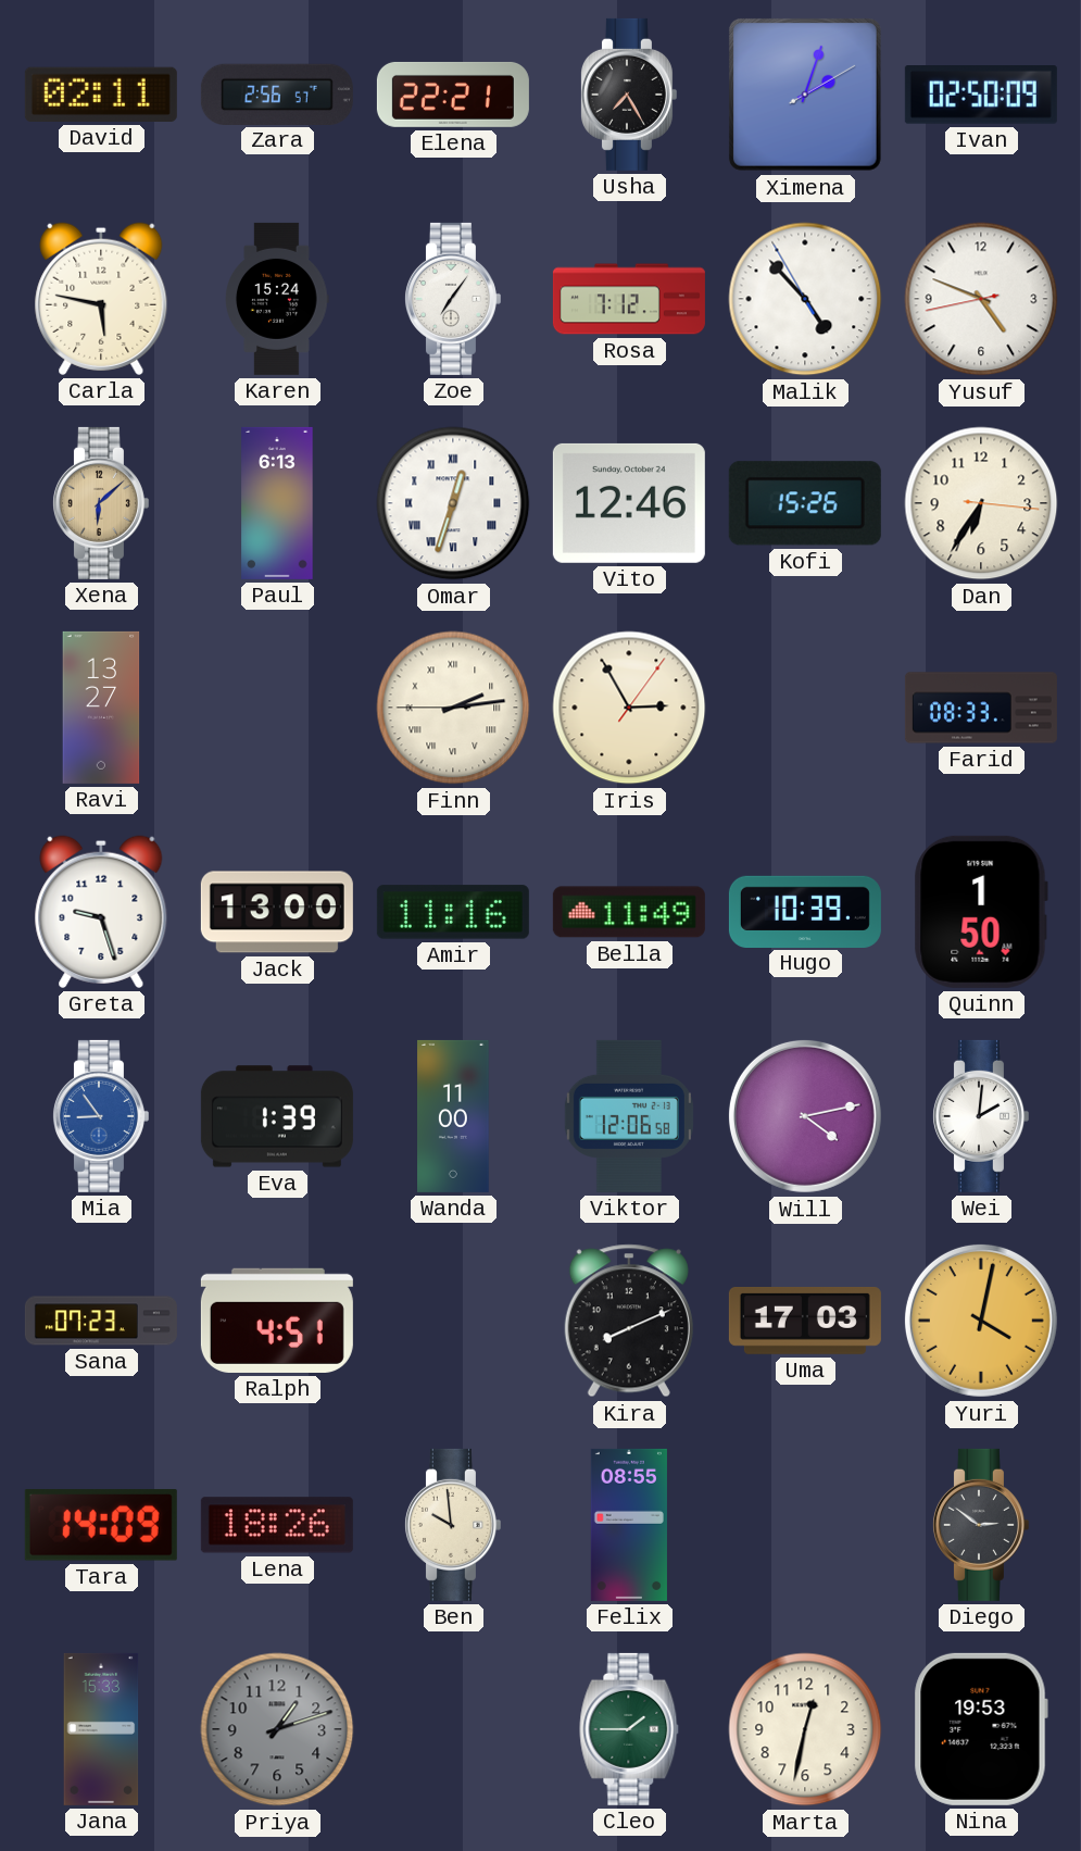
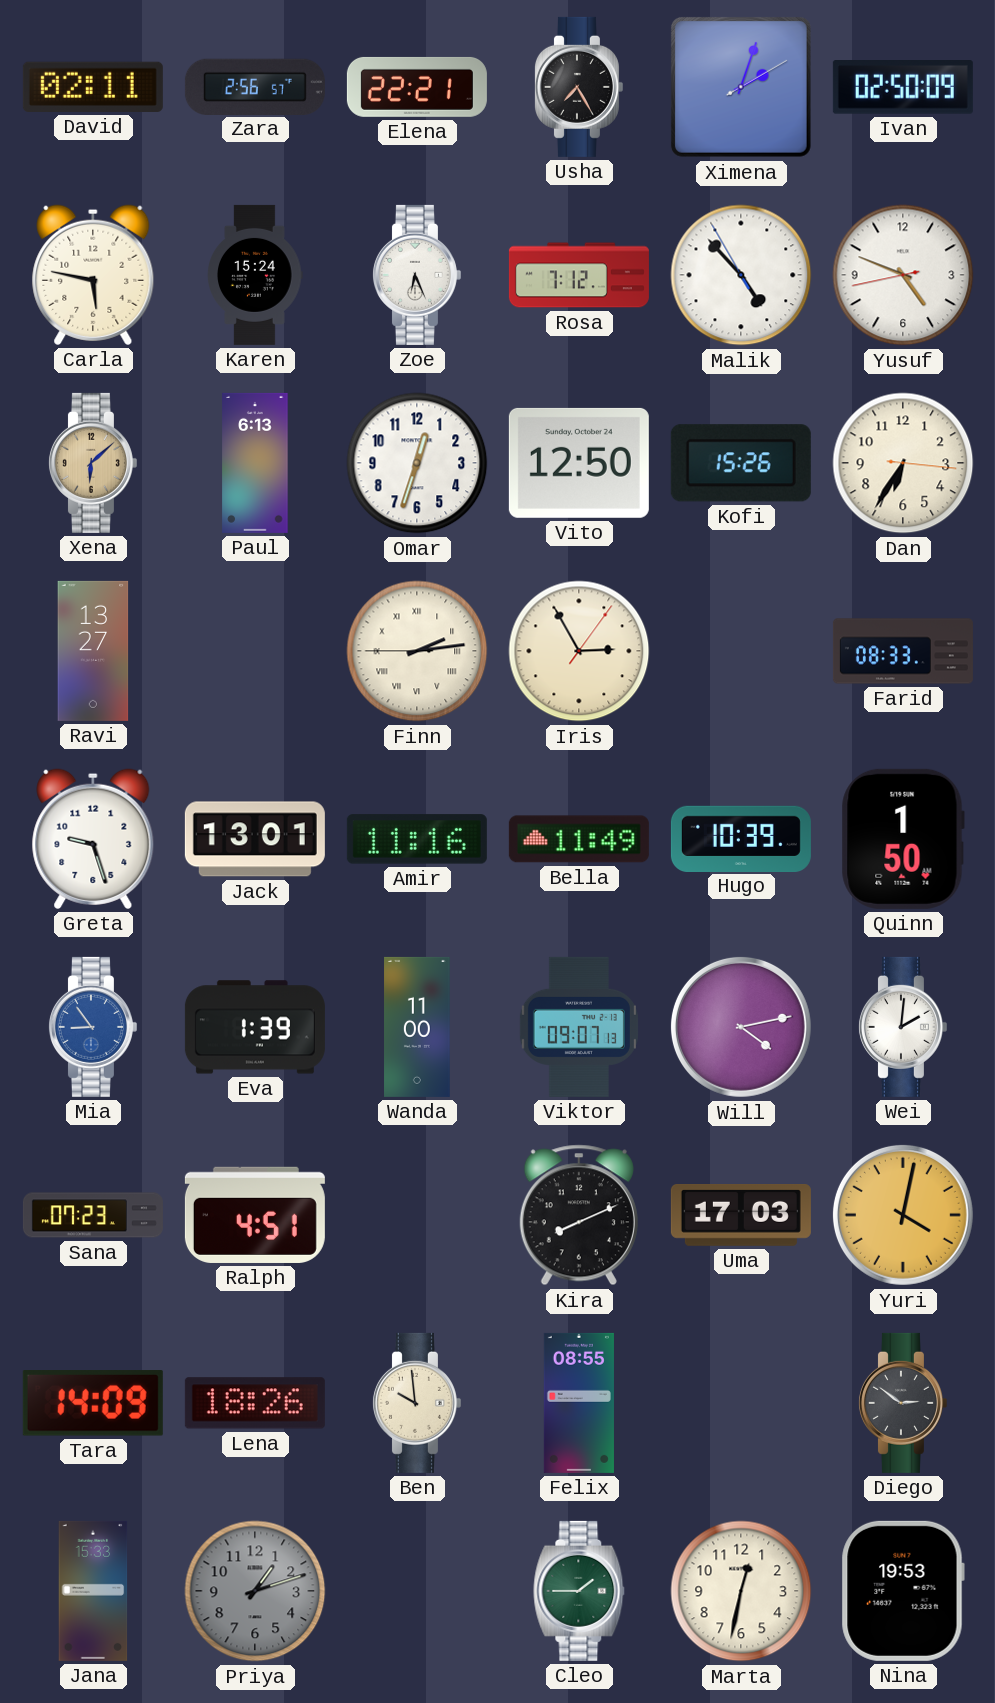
Zoe: 7:06 -> 6:26 (416, 275)
Omar numerals: Roman -> Arabic (417, 463)
Vito: 12:46 -> 12:50 (579, 463)
Jack: 13:00 -> 13:01 (255, 839)
Viktor: 12:06 -> 09:07 (579, 1027)
